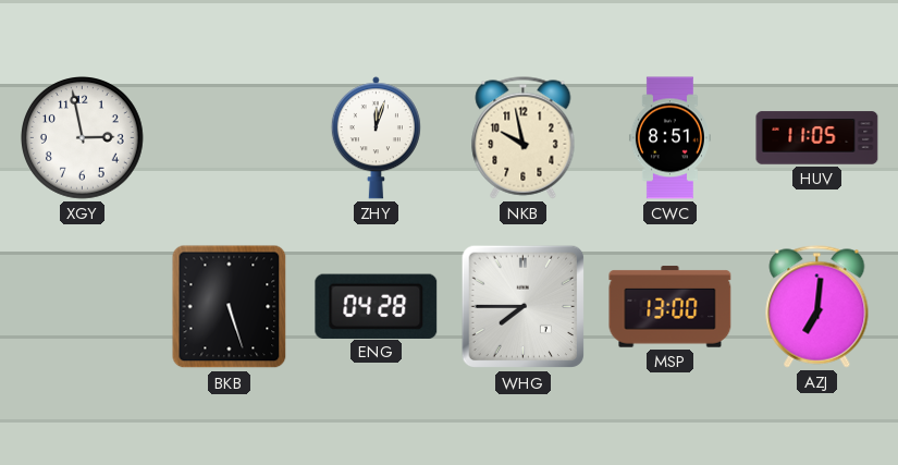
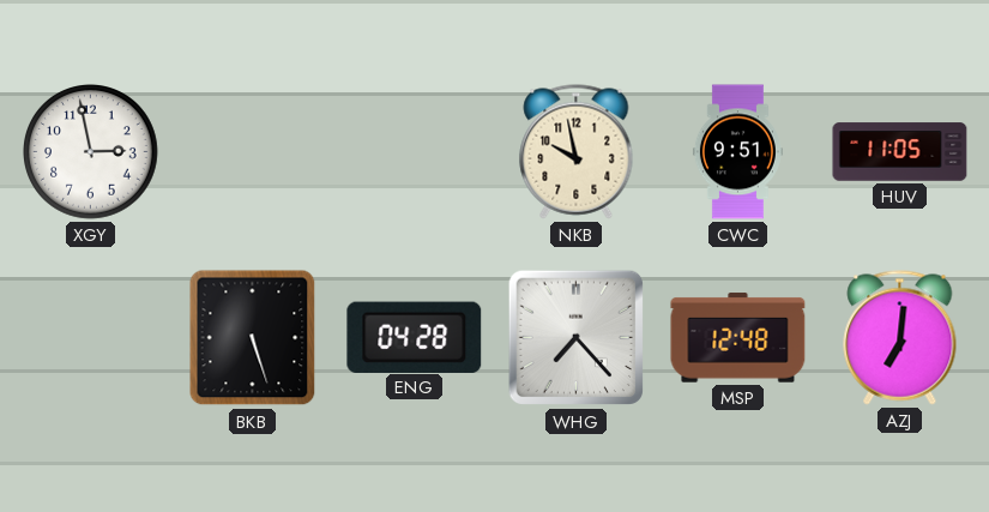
ZHY: 12:03 -> none (376, 138)
CWC: 8:51 -> 9:51 (737, 152)
WHG: 7:45 -> 7:23 (577, 338)
MSP: 13:00 -> 12:48 (738, 338)
